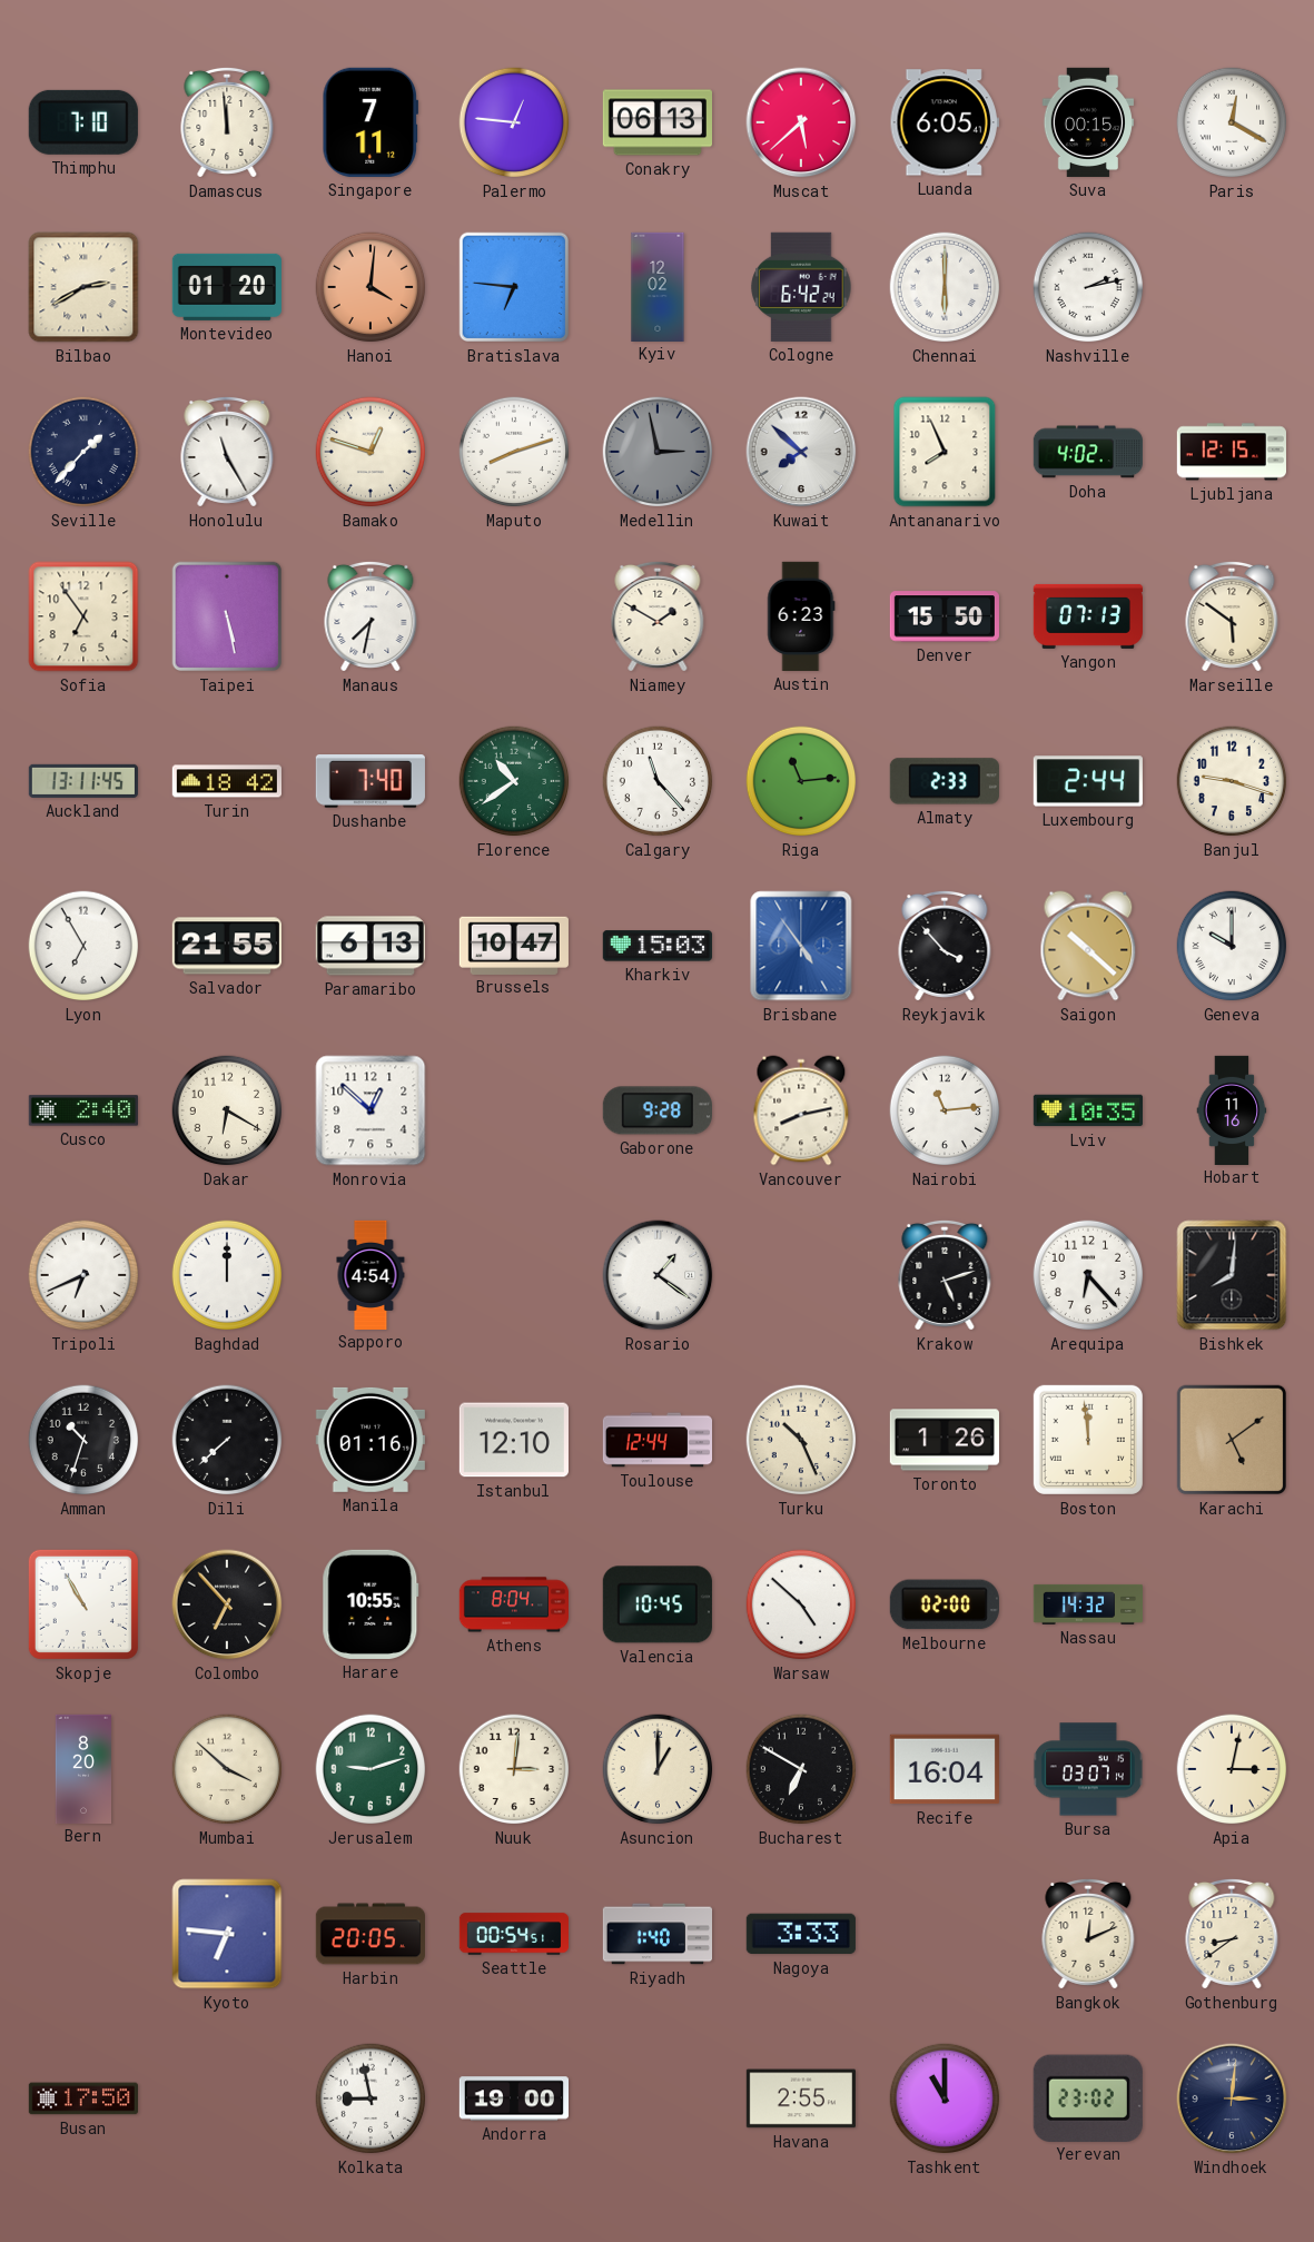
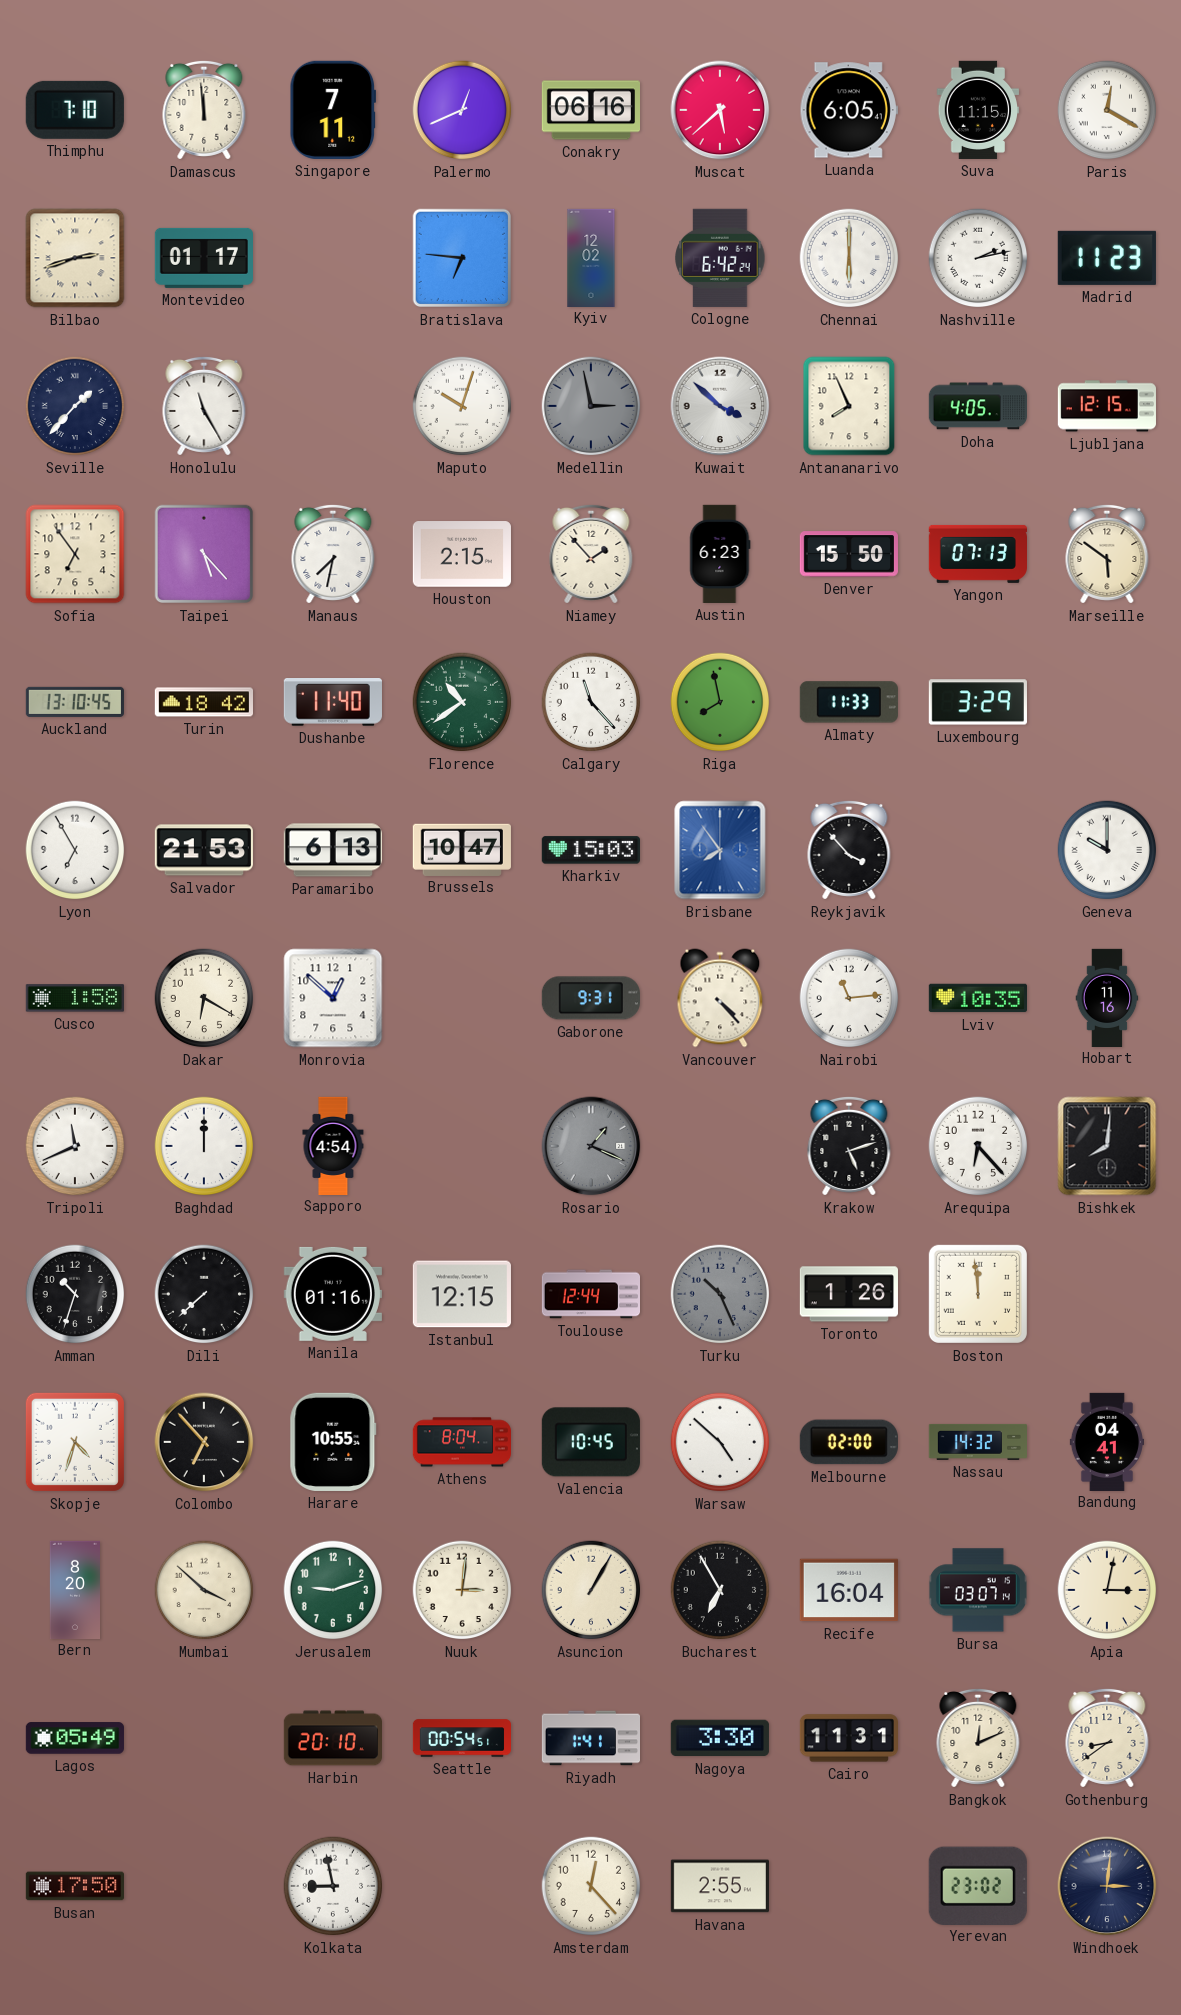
Palermo: 12:46 -> 12:41 (462, 110)
Conakry: 06:13 -> 06:16 (590, 110)
Suva: 00:15 -> 11:15 (977, 110)
Bilbao: 2:40 -> 2:42 (75, 258)
Montevideo: 01:20 -> 01:17 (203, 258)
Hanoi: 4:01 -> none (371, 287)
Madrid: none -> 11:23 (1107, 258)
Bamako: 12:48 -> none (371, 452)
Maputo: 8:12 -> 10:03 (462, 406)
Kuwait: 7:52 -> 3:52 (720, 406)
Doha: 4:02 -> 4:05 (978, 406)
Taipei: 5:28 -> 5:23 (203, 554)
Houston: none -> 2:15 (462, 554)
Niamey: 1:50 -> 1:53 (591, 554)
Auckland: 13:11 -> 13:10 (75, 702)
Dushanbe: 7:40 -> 11:40 (333, 702)
Riga: 11:14 -> 7:58 (720, 702)
Almaty: 2:33 -> 11:33 (849, 702)
Luxembourg: 2:44 -> 3:29 (978, 702)
Banjul: 9:18 -> none (1232, 781)
Salvador: 21:55 -> 21:53 (204, 850)
Brisbane: 4:54 -> 7:54 (720, 850)
Saigon: 10:22 -> none (1088, 946)
Cusco: 2:40 -> 1:58 (75, 998)
Gaborone: 9:28 -> 9:31 (591, 998)
Vancouver: 8:13 -> 4:23 (720, 998)
Tripoli: 6:41 -> 11:41 (75, 1146)
Rosario: 1:21 -> 1:19 (591, 1146)
Rosario dial: white -> grey (591, 1146)
Istanbul: 12:10 -> 12:15 (462, 1294)
Turku dial: cream -> grey (720, 1294)
Karachi: 5:09 -> none (1231, 1440)
Skopje: 10:55 -> 4:33 (75, 1442)
Bandung: none -> 04:41 (1107, 1441)
Asuncion: 1:00 -> 1:05 (591, 1590)
Bucharest: 6:50 -> 6:55 (720, 1590)
Lagos: none -> 05:49 (75, 1738)
Kyoto: 6:46 -> none (227, 1934)
Harbin: 20:05 -> 20:10 (332, 1738)
Riyadh: 1:40 -> 1:41 (590, 1738)
Nagoya: 3:33 -> 3:30 (720, 1738)
Cairo: none -> 11:31 (848, 1738)
Andorra: 19:00 -> none (513, 2098)
Amsterdam: none -> 12:23 (591, 1886)
Tashkent: 11:00 -> none (945, 2098)
